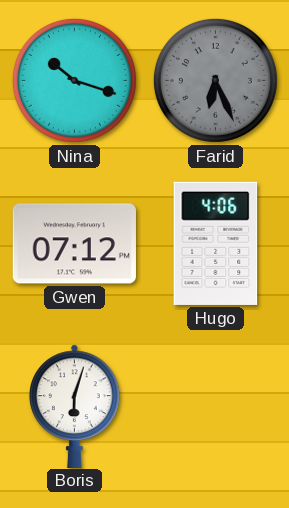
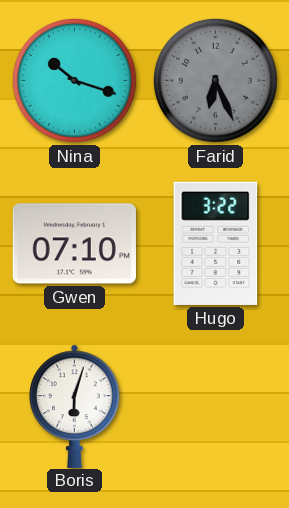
Gwen: 07:12 -> 07:10 (74, 244)
Hugo: 4:06 -> 3:22 (216, 243)
